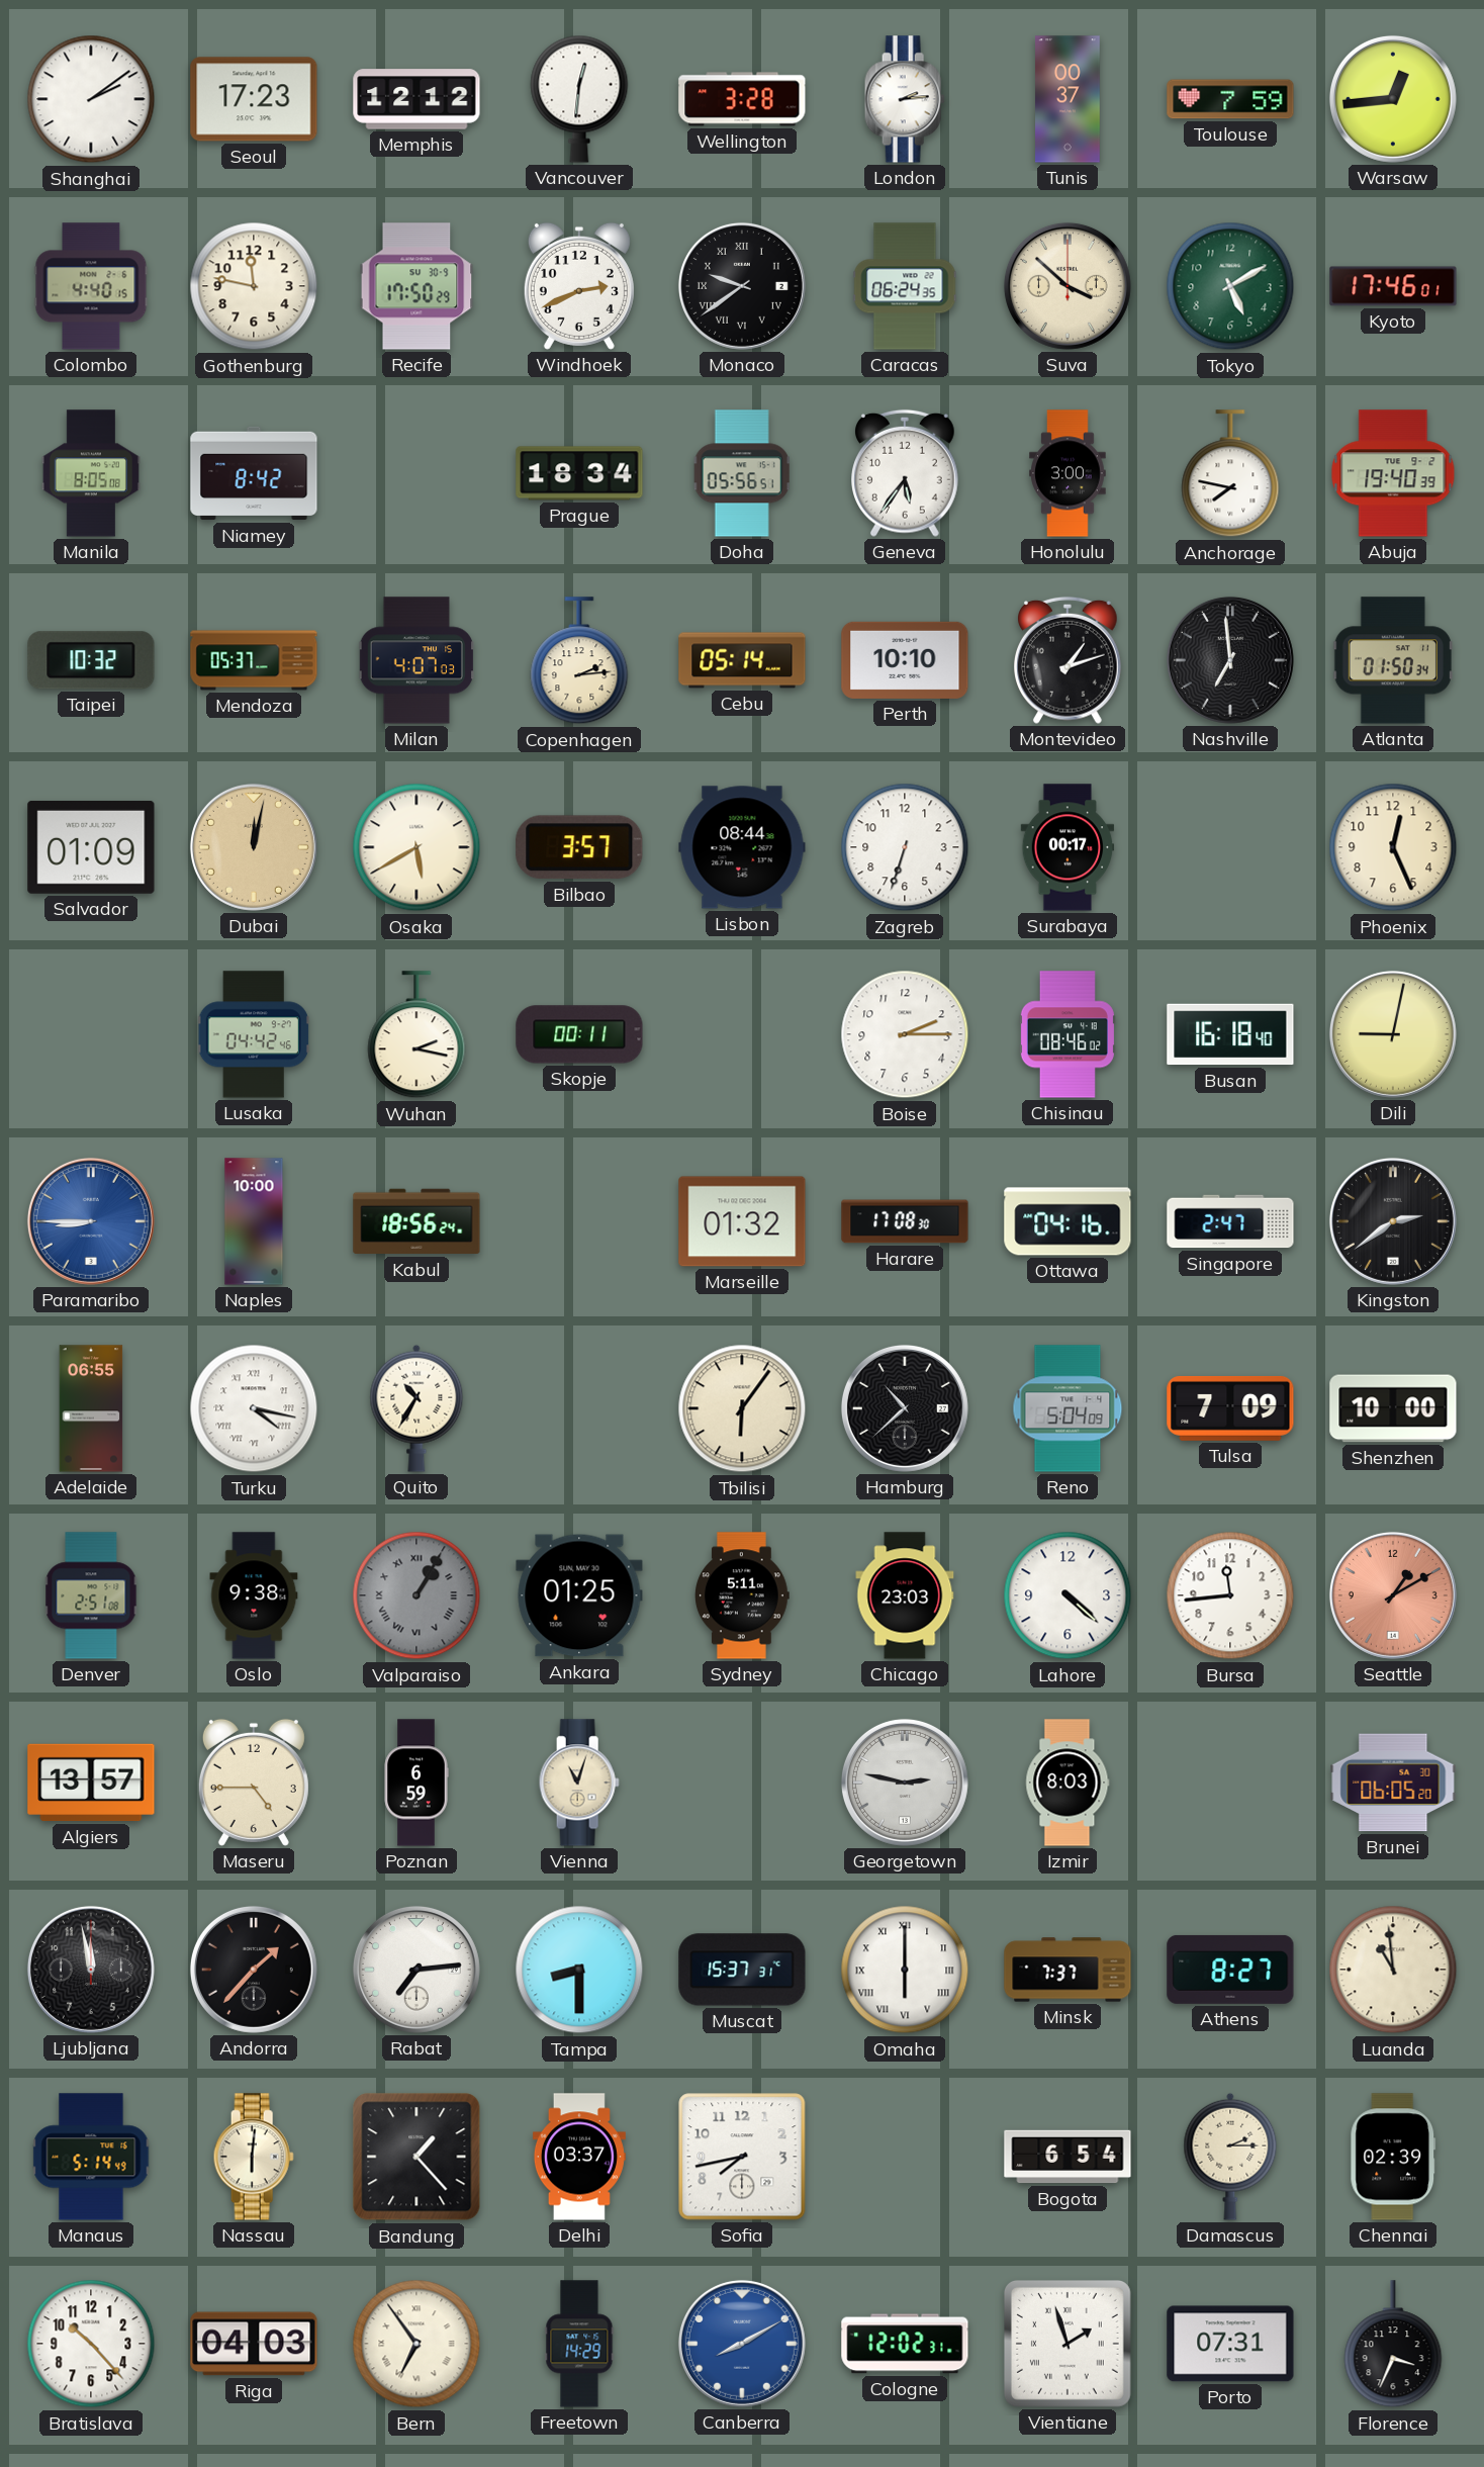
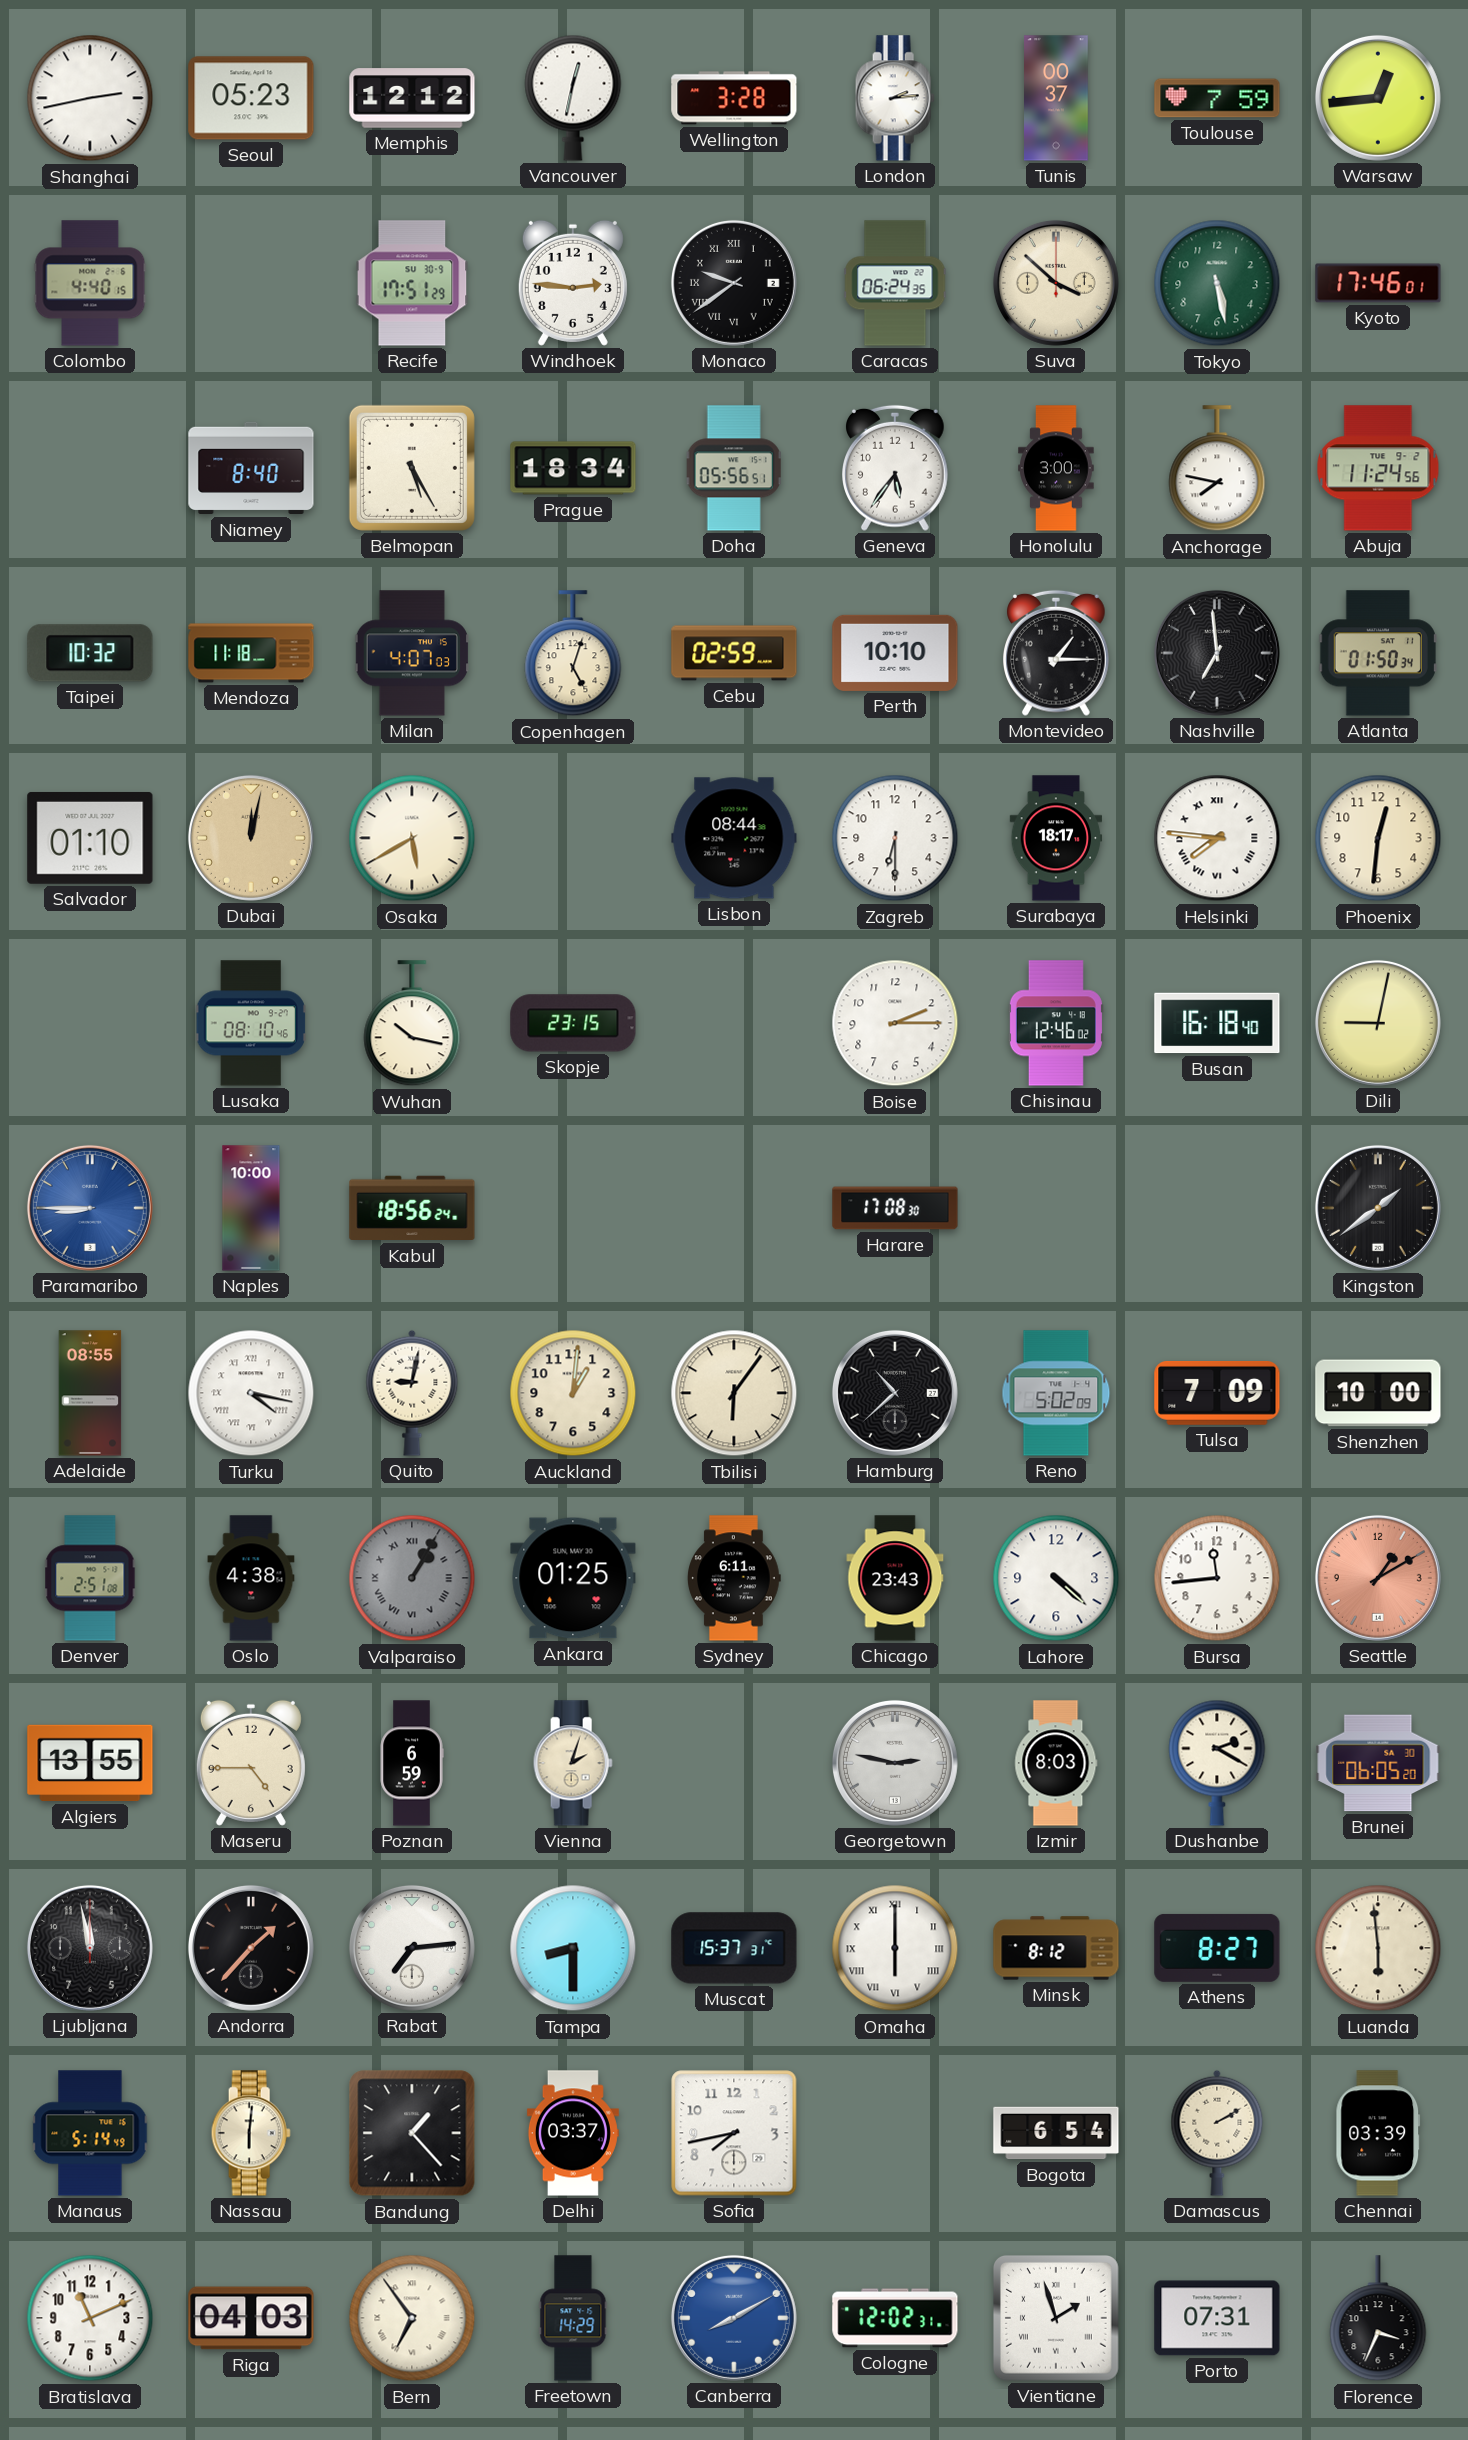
Shanghai: 2:09 -> 2:43 (90, 98)
Seoul: 17:23 -> 05:23 (251, 98)
Vancouver: 12:31 -> 12:32 (573, 98)
Gothenburg: 11:47 -> none (254, 286)
Recife: 17:50 -> 17:51 (412, 283)
Windhoek: 2:41 -> 2:46 (573, 283)
Tokyo: 5:10 -> 5:28 (1217, 283)
Manila: 8:05 -> none (91, 473)
Niamey: 8:42 -> 8:40 (251, 468)
Belmopan: none -> 5:25 (412, 468)
Abuja: 19:40 -> 11:24 (1378, 468)
Mendoza: 05:37 -> 11:18 (251, 653)
Copenhagen: 2:14 -> 5:03 (573, 654)
Cebu: 05:14 -> 02:59 (734, 653)
Montevideo: 1:12 -> 1:15 (1057, 653)
Salvador: 01:09 -> 01:10 (90, 838)
Bilbao: 3:57 -> none (579, 847)
Zagreb: 6:33 -> 6:30 (895, 838)
Surabaya: 00:17 -> 18:17 (1056, 838)
Helsinki: none -> 7:46 (1217, 838)
Phoenix: 12:26 -> 12:31 (1378, 838)
Lusaka: 04:42 -> 08:10 (251, 1023)
Wuhan: 2:17 -> 10:17 (412, 1024)
Skopje: 00:11 -> 23:15 (573, 1023)
Chisinau: 08:46 -> 12:46 (1056, 1023)
Marseille: 01:32 -> none (742, 1221)
Ottawa: 04:16 -> none (1068, 1221)
Singapore: 2:47 -> none (1230, 1221)
Kingston: 2:39 -> 1:39 (1378, 1208)
Adelaide: 06:55 -> 08:55 (90, 1393)
Quito: 10:35 -> 9:02 (412, 1393)
Auckland: none -> 1:01 (573, 1393)
Reno: 5:04 -> 5:02 (1056, 1393)
Oslo: 9:38 -> 4:38 (251, 1578)
Sydney: 5:11 -> 6:11 (735, 1578)
Chicago: 23:03 -> 23:43 (895, 1578)
Algiers: 13:57 -> 13:55 (90, 1763)
Vienna: 11:03 -> 2:03 (573, 1763)
Dushanbe: none -> 2:20 (1217, 1763)
Minsk: 7:37 -> 8:12 (1056, 1948)
Luanda: 10:59 -> 5:59 (1378, 1948)
Damascus: 2:15 -> 2:10 (1217, 2133)
Chennai: 02:39 -> 03:39 (1378, 2133)
Bratislava: 10:23 -> 11:11 (90, 2318)
